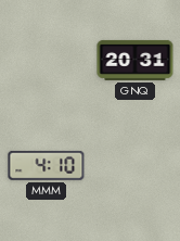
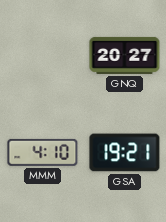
GNQ: 20:31 -> 20:27 (125, 55)
GSA: none -> 19:21 (125, 153)
